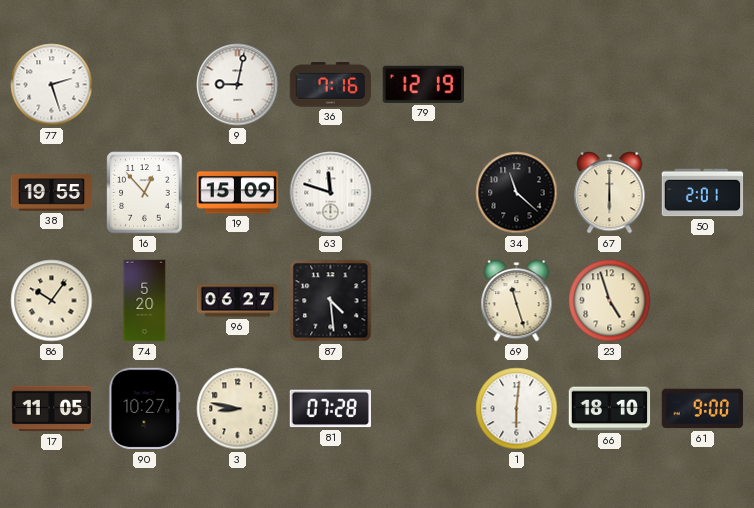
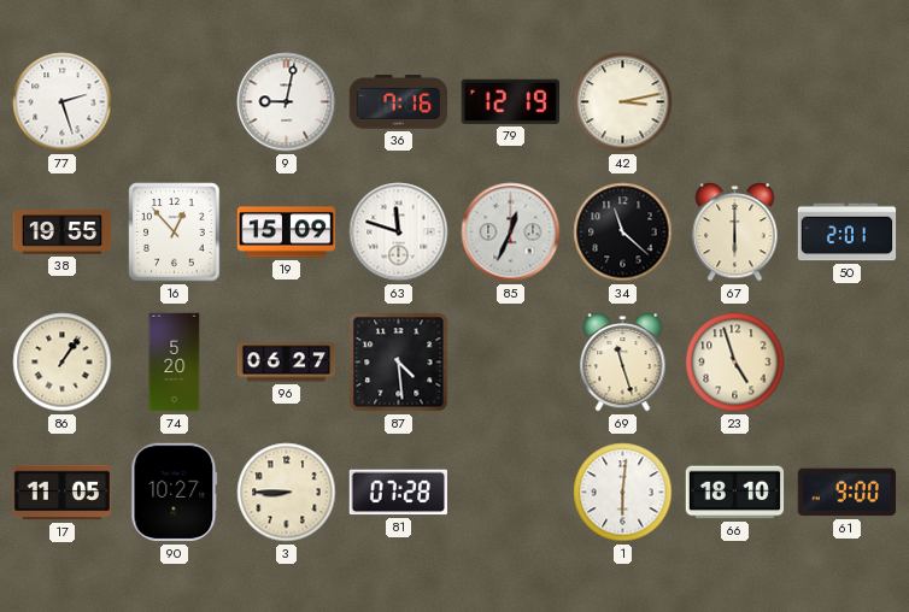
42: none -> 3:13 (623, 102)
85: none -> 12:34 (511, 233)
86: 10:06 -> 1:06 (63, 363)
3: 8:47 -> 8:45 (287, 493)
